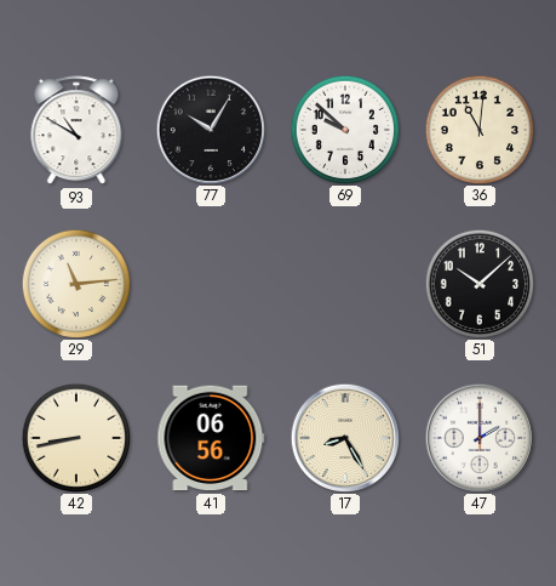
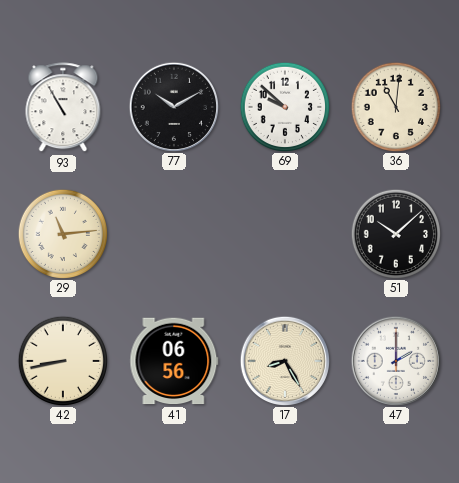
93: 10:50 -> 10:55 (63, 108)
77: 10:05 -> 10:10 (173, 106)
